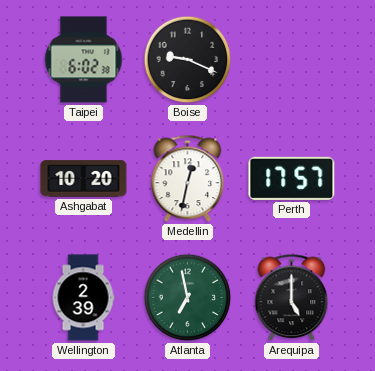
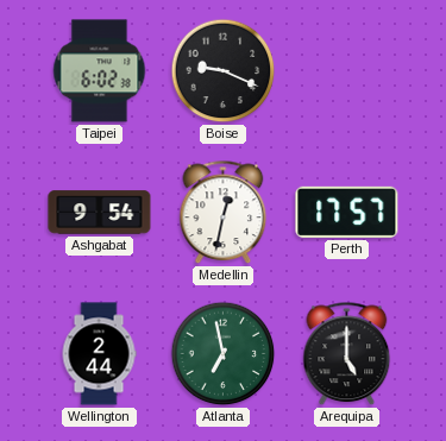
Ashgabat: 10:20 -> 9:54 (100, 213)
Wellington: 2:39 -> 2:44 (99, 354)
